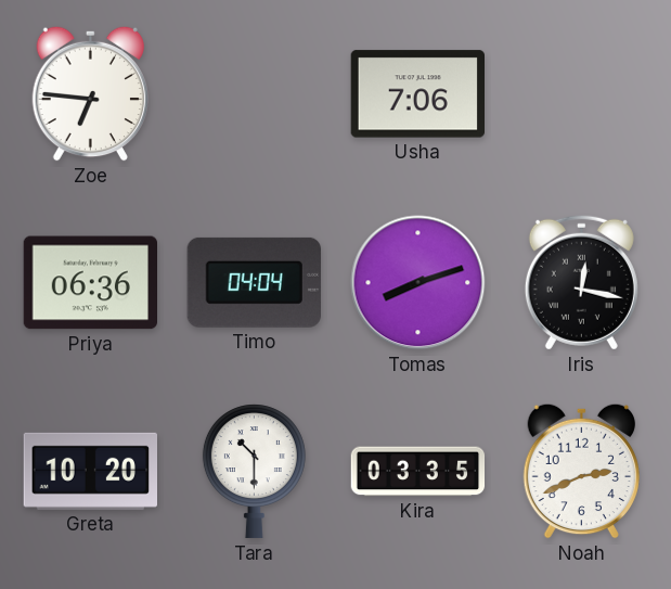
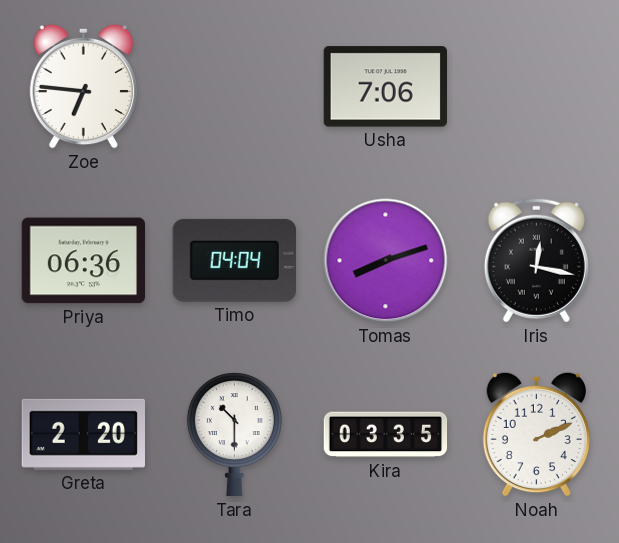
Greta: 10:20 -> 2:20 (83, 434)
Noah: 2:41 -> 2:11 (536, 434)
